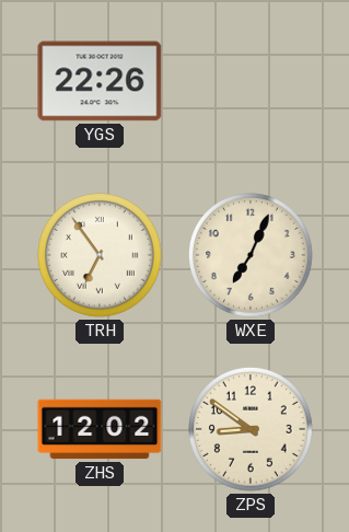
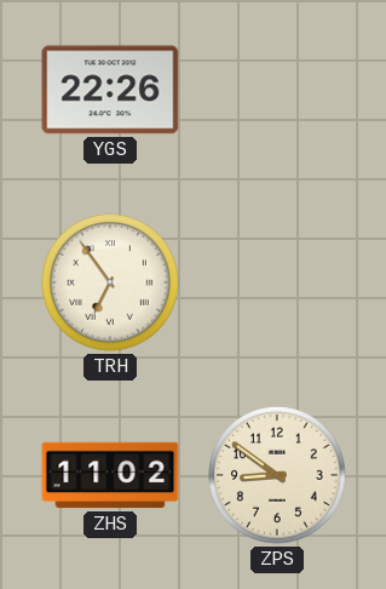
WXE: 7:04 -> none (252, 256)
ZHS: 12:02 -> 11:02 (110, 475)
